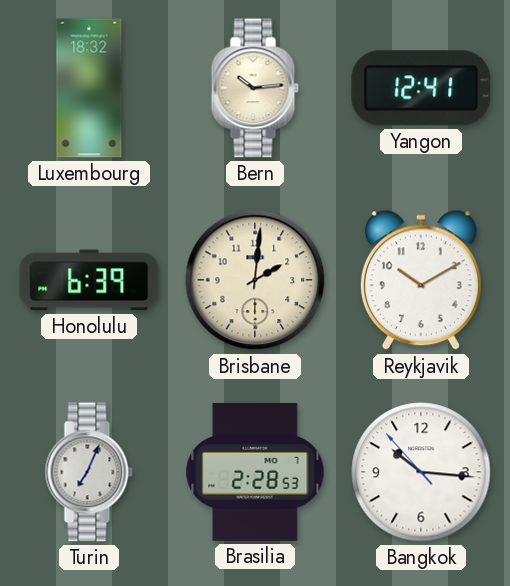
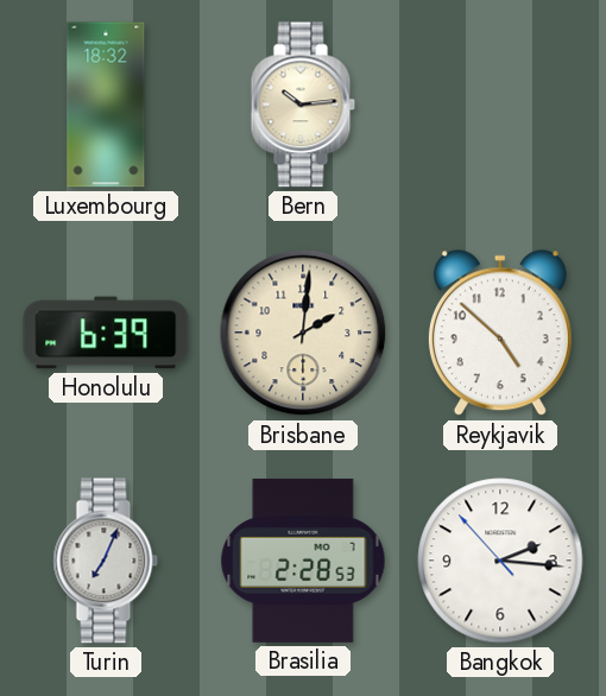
Yangon: 12:41 -> none (421, 88)
Reykjavik: 10:10 -> 4:52 (500, 334)
Bangkok: 10:15 -> 2:15 (500, 561)
